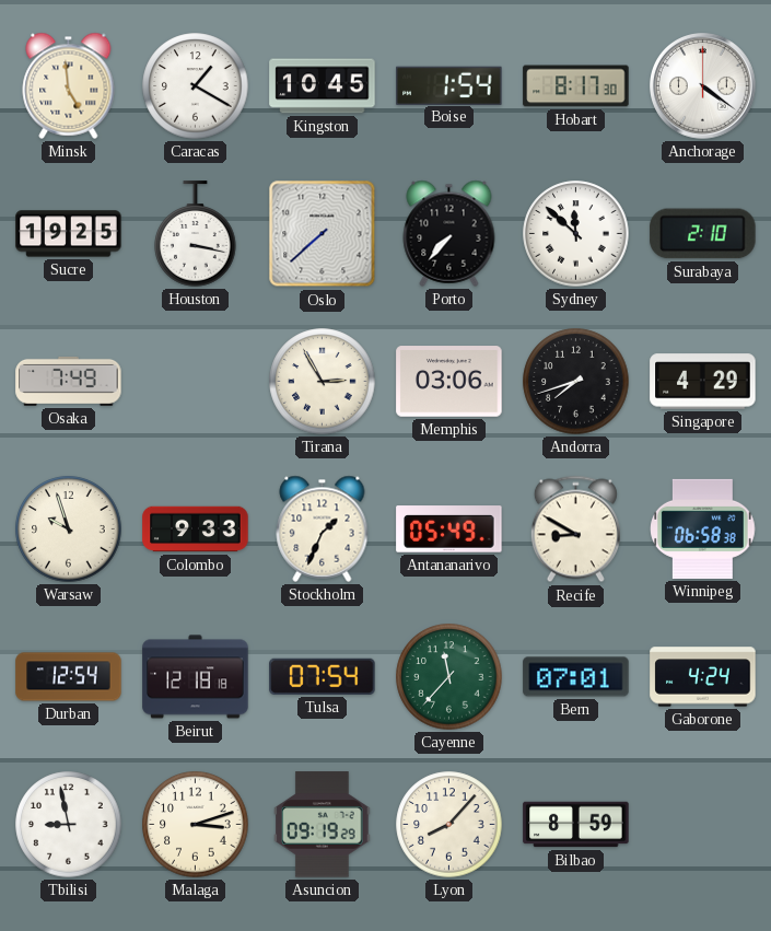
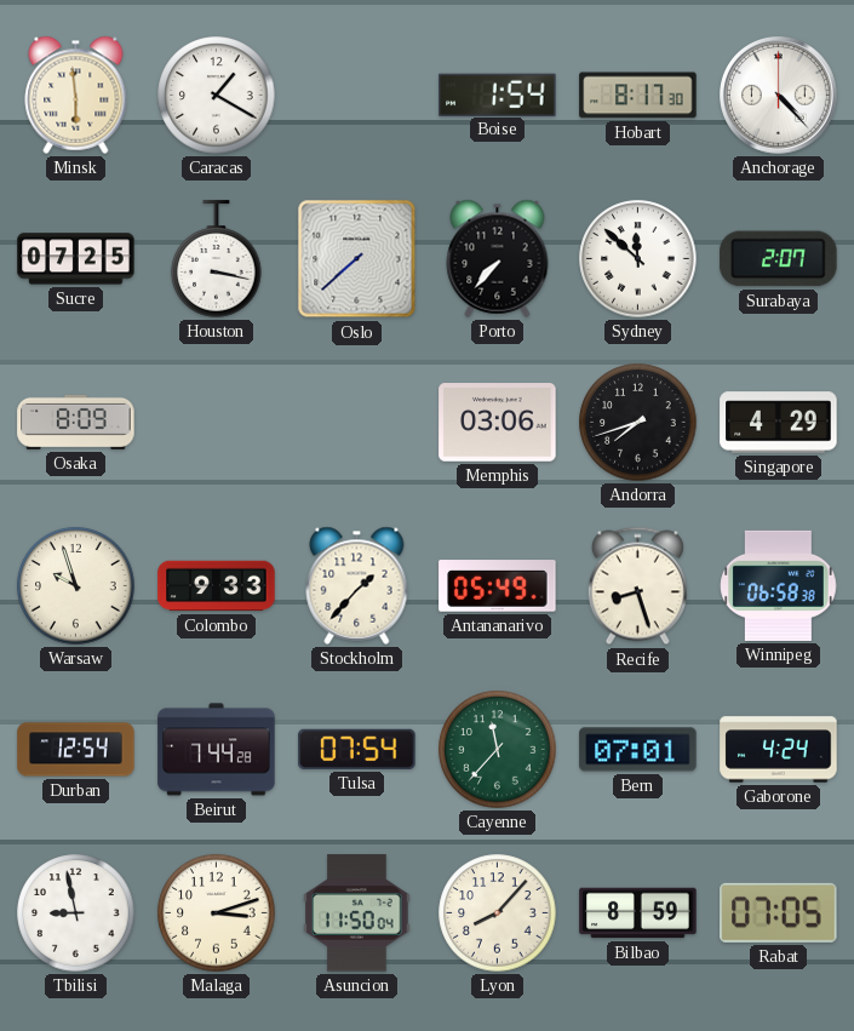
Minsk: 4:59 -> 5:59 (76, 94)
Kingston: 10:45 -> none (323, 86)
Anchorage: 4:21 -> 4:23 (779, 96)
Sucre: 19:25 -> 07:25 (76, 259)
Surabaya: 2:10 -> 2:07 (779, 259)
Osaka: 7:49 -> 8:09 (76, 422)
Tirana: 2:55 -> none (323, 382)
Stockholm: 1:34 -> 1:37 (357, 585)
Recife: 8:50 -> 8:27 (637, 586)
Beirut: 12:18 -> 7:44 (217, 750)
Asuncion: 09:19 -> 11:50 (357, 913)
Rabat: none -> 07:05 (779, 912)
